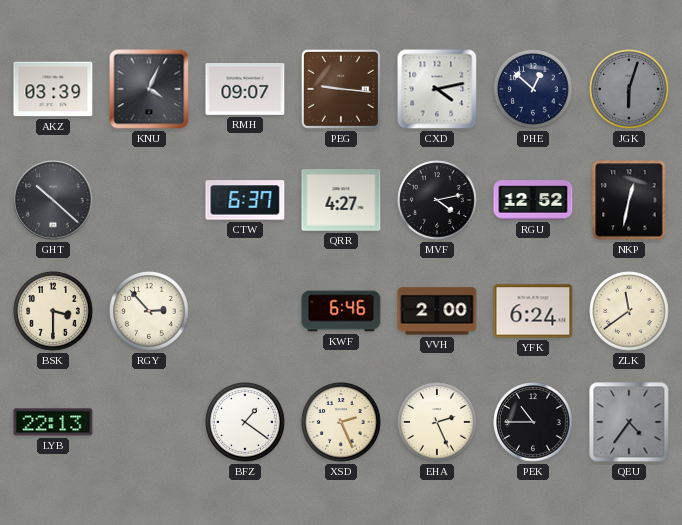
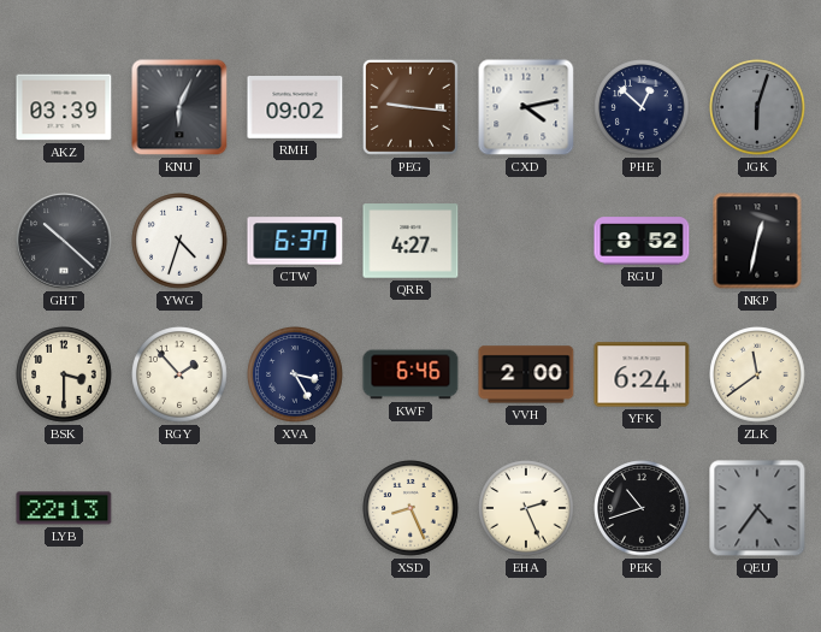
KNU: 4:04 -> 6:04 (179, 107)
RMH: 09:07 -> 09:02 (295, 108)
YWG: none -> 4:33 (179, 241)
MVF: 4:13 -> none (437, 200)
RGU: 12:52 -> 8:52 (642, 241)
RGY: 2:53 -> 1:53 (179, 374)
XVA: none -> 3:25 (295, 374)
BFZ: 1:21 -> none (245, 422)
XSD: 2:26 -> 8:26 (410, 508)
PEK: 10:45 -> 10:42 (642, 508)
